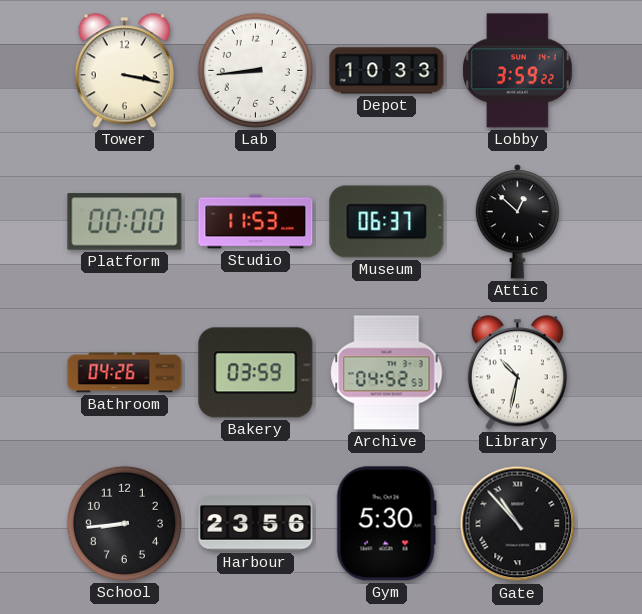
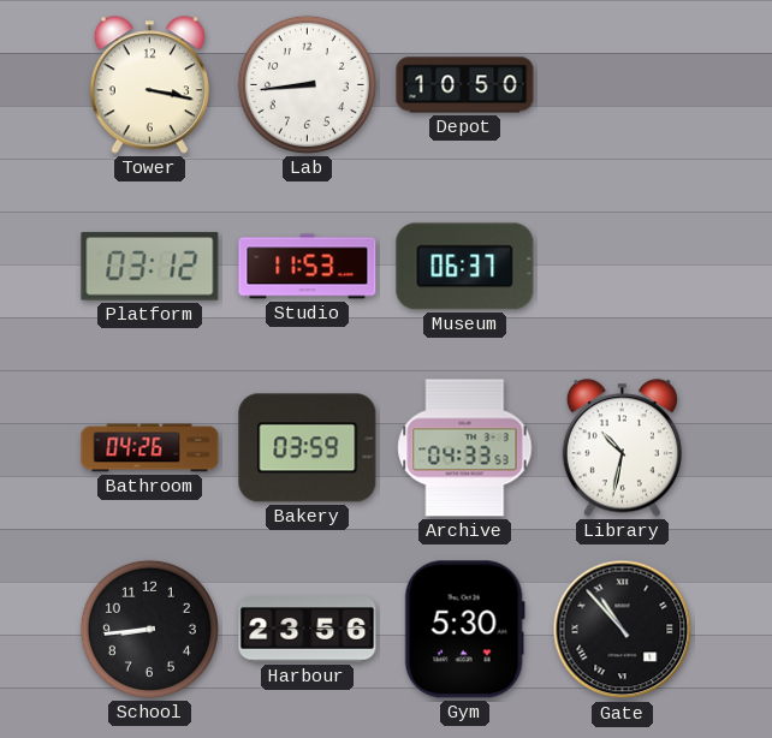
Depot: 10:33 -> 10:50 (465, 85)
Lobby: 3:59 -> none (518, 71)
Platform: 00:00 -> 03:12 (150, 267)
Attic: 12:52 -> none (517, 222)
Archive: 04:52 -> 04:33 (465, 448)
